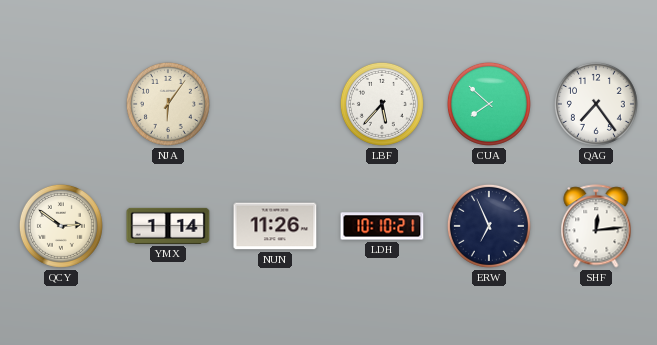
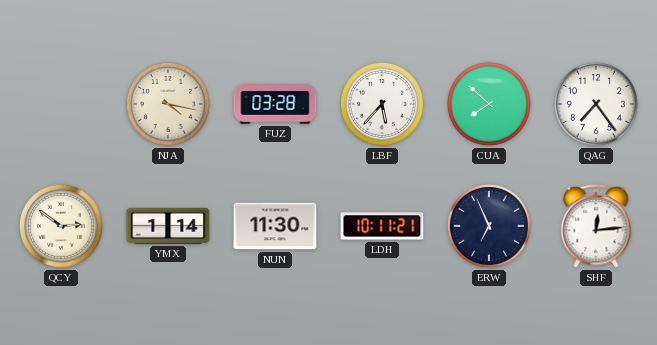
NJA: 6:06 -> 4:17 (168, 104)
FUZ: none -> 03:28 (275, 104)
NUN: 11:26 -> 11:30 (275, 226)
LDH: 10:10 -> 10:11 (382, 226)
